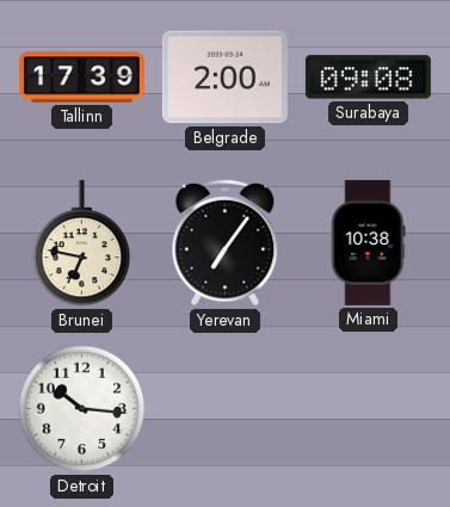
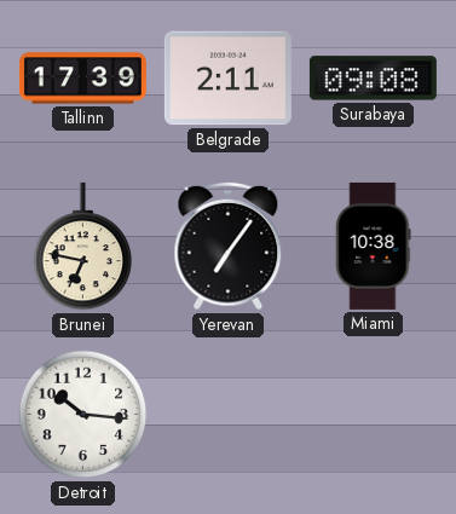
Belgrade: 2:00 -> 2:11 (227, 79)
